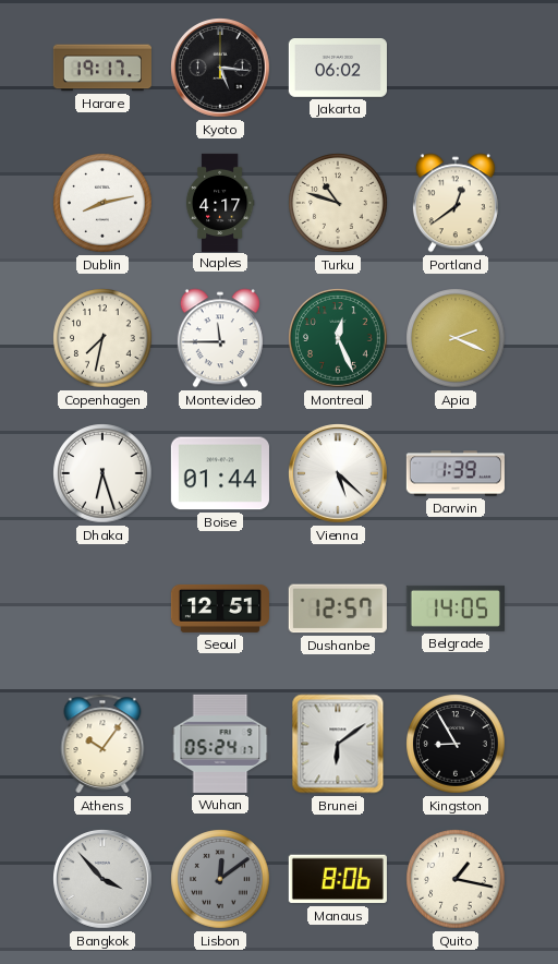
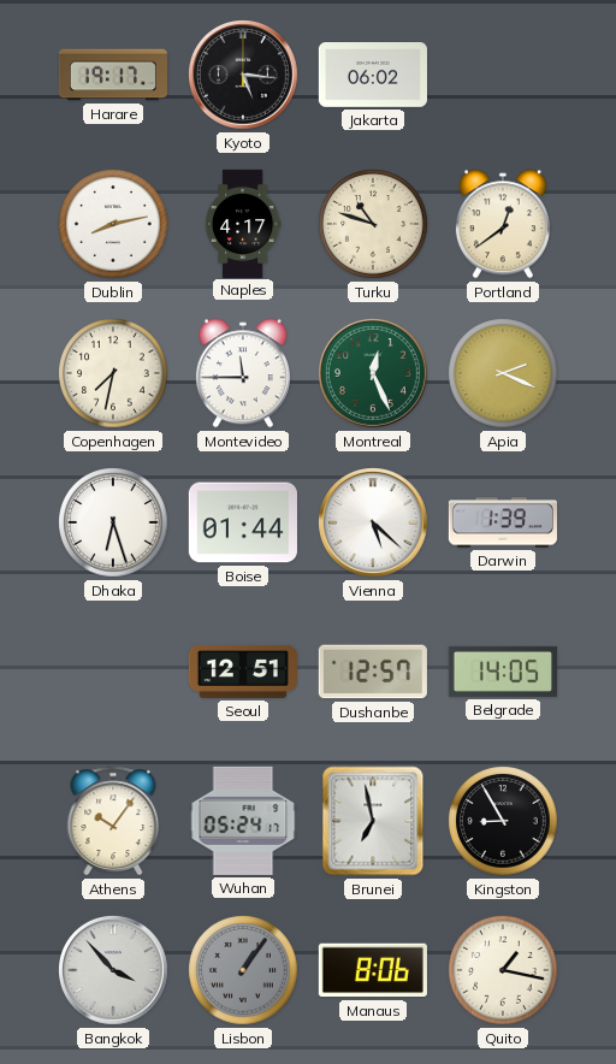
Brunei: 6:09 -> 6:58 (373, 821)
Lisbon: 12:09 -> 1:06 (243, 970)
